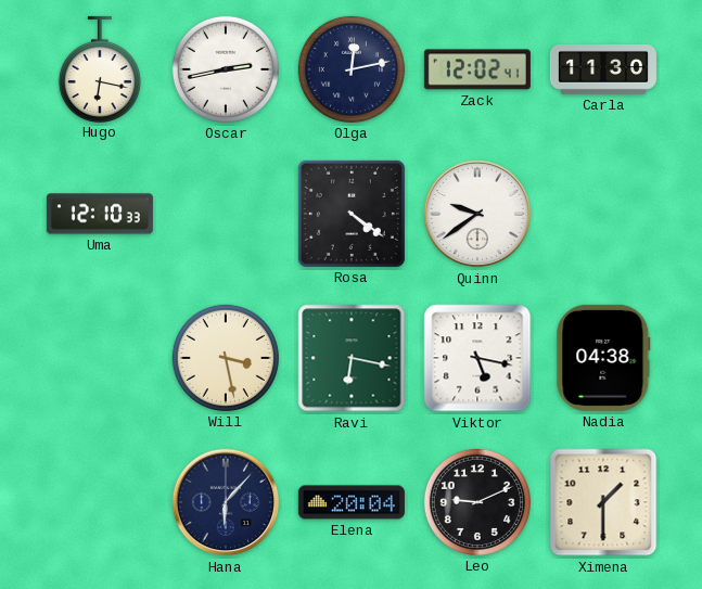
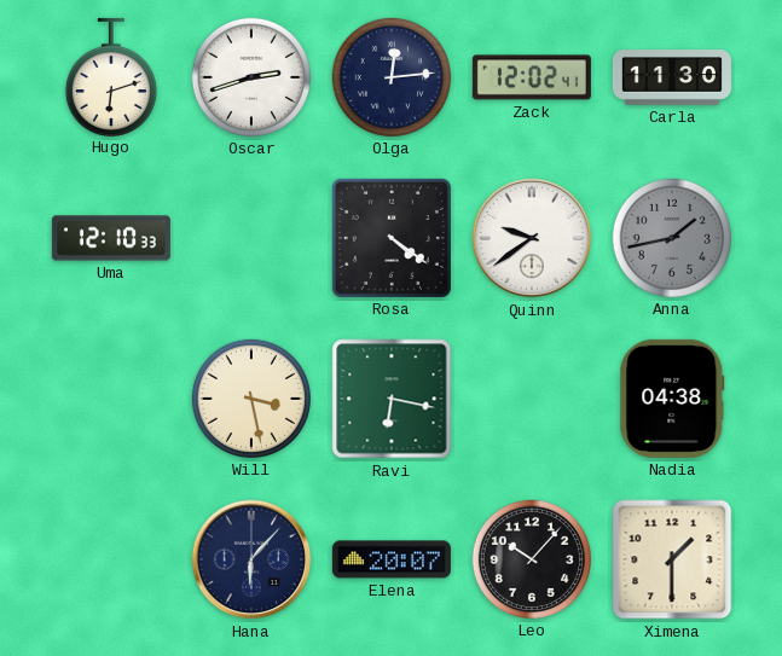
Hugo: 6:17 -> 6:12 (111, 76)
Oscar: 2:43 -> 2:42 (251, 77)
Olga: 12:13 -> 12:14 (392, 77)
Anna: none -> 1:43 (672, 238)
Viktor: 5:17 -> none (477, 358)
Elena: 20:04 -> 20:07 (392, 559)
Leo: 9:11 -> 10:07 (532, 559)
